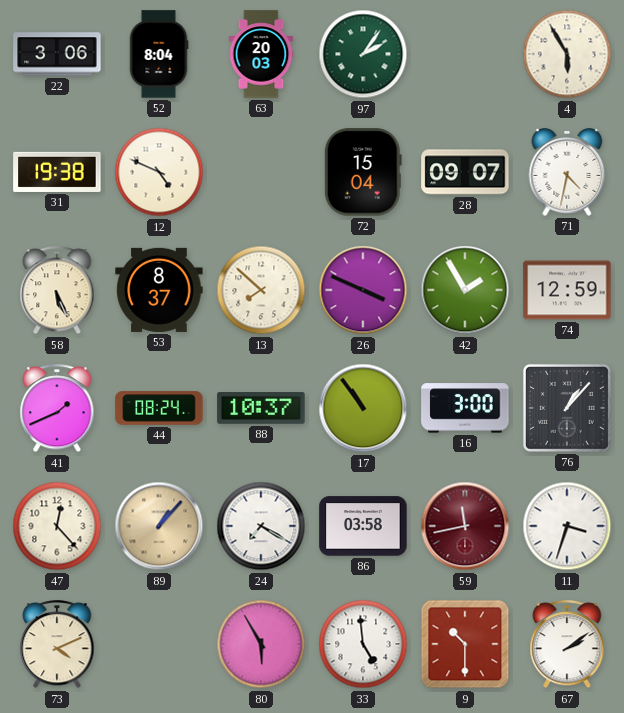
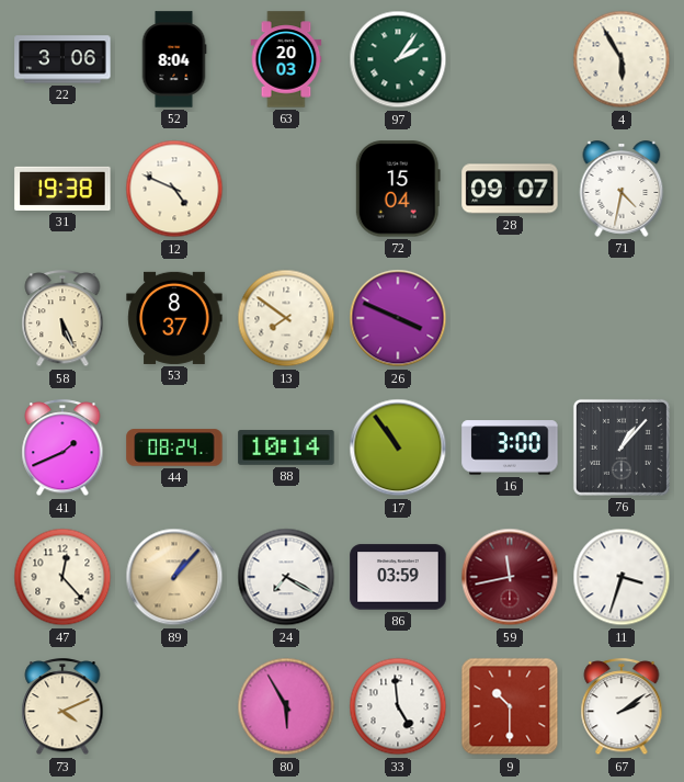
13: 7:52 -> 7:51 (286, 318)
42: 1:55 -> none (465, 290)
74: 12:59 -> none (567, 290)
88: 10:37 -> 10:14 (286, 447)
86: 03:58 -> 03:59 (398, 577)
